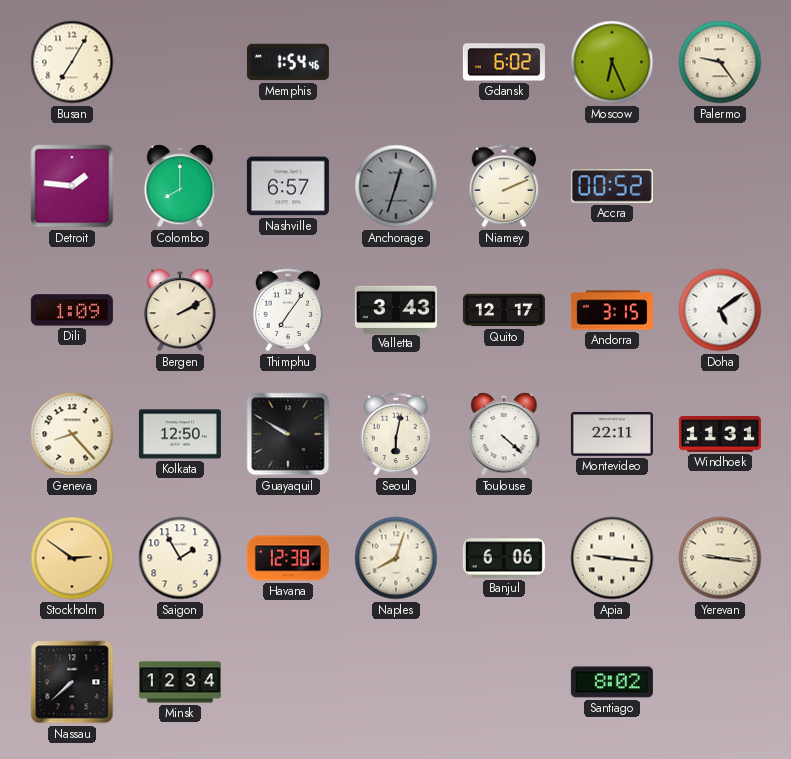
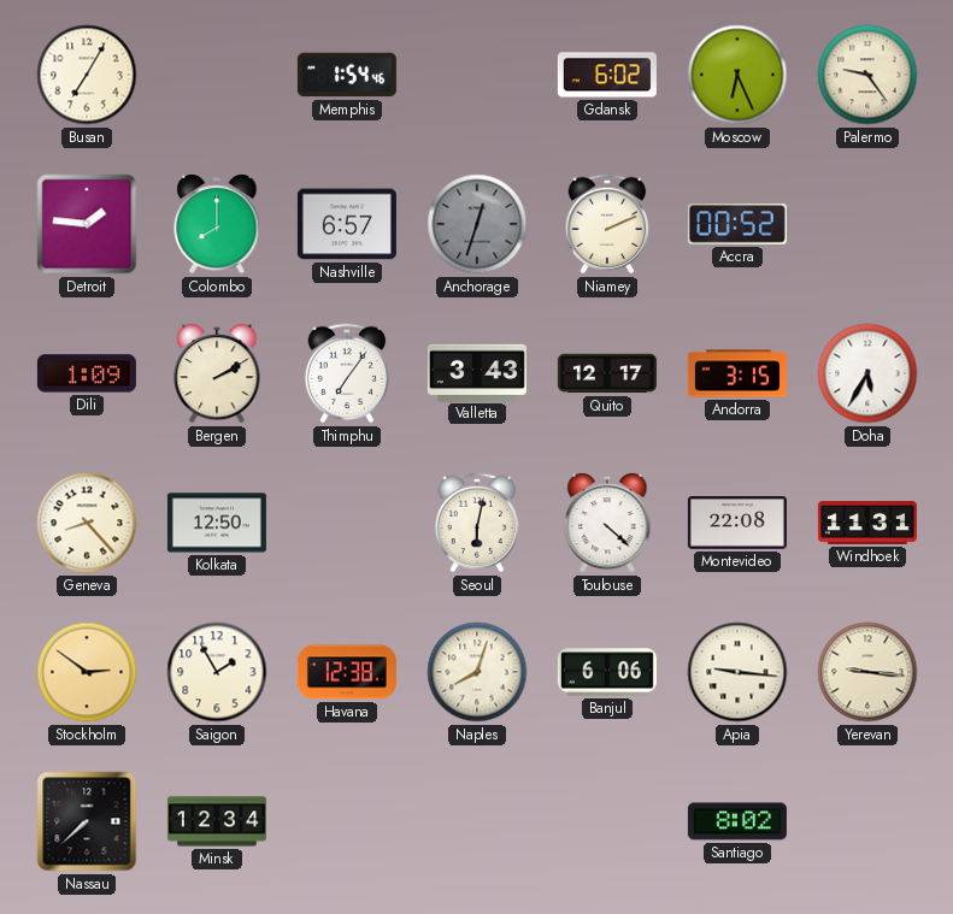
Doha: 5:09 -> 5:35 (867, 373)
Guayaquil: 9:50 -> none (288, 434)
Montevideo: 22:11 -> 22:08 (737, 523)
